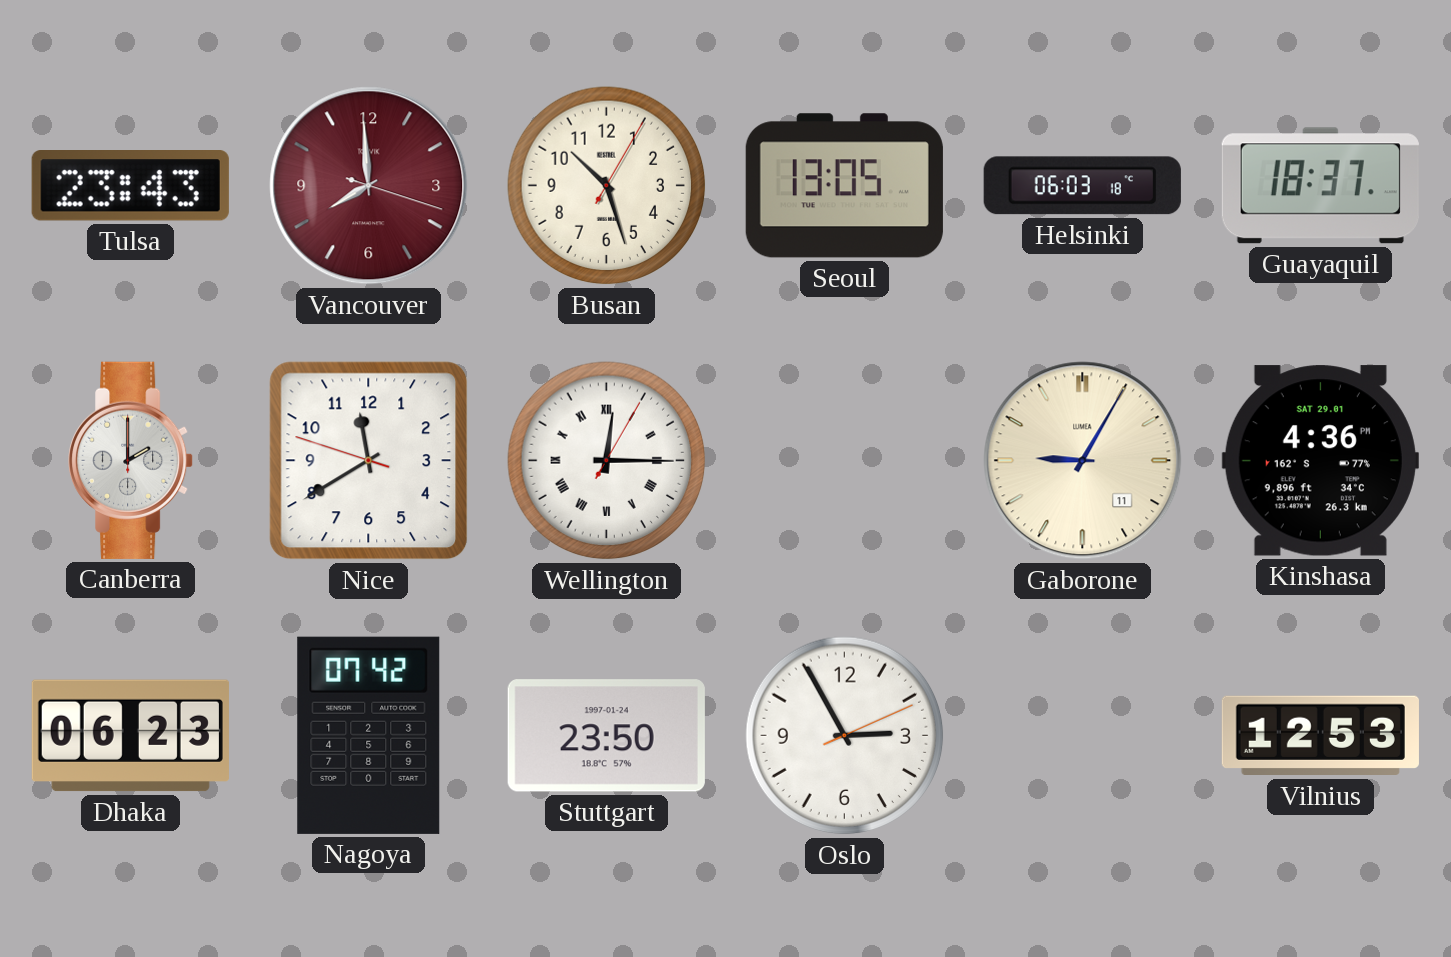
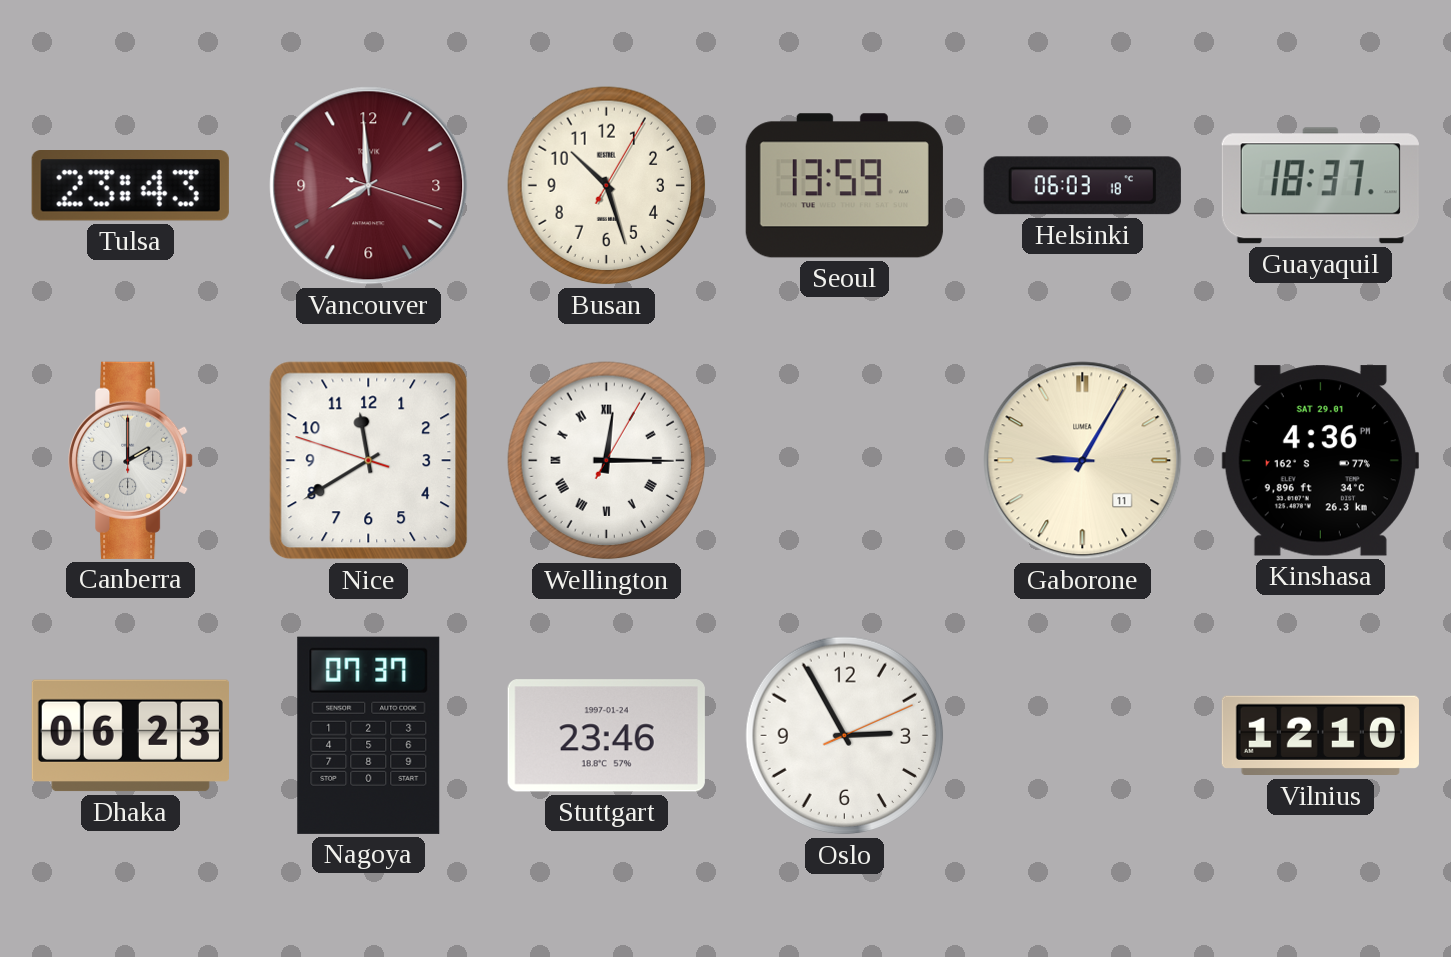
Seoul: 13:05 -> 13:59 (844, 186)
Nagoya: 07:42 -> 07:37 (369, 735)
Stuttgart: 23:50 -> 23:46 (606, 736)
Vilnius: 12:53 -> 12:10 (1320, 736)
